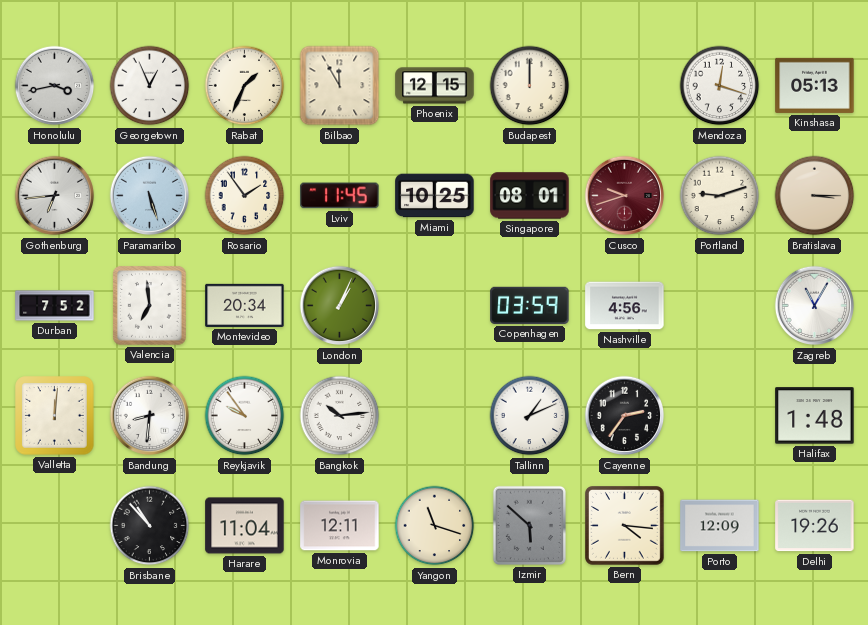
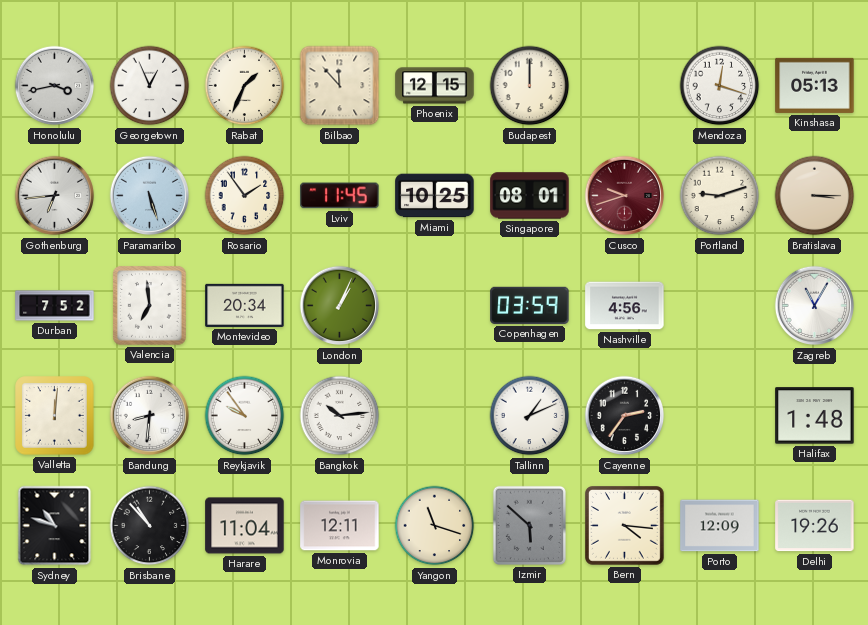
Bilbao: 11:55 -> 11:53 (340, 86)
Sydney: none -> 10:48 (55, 526)
